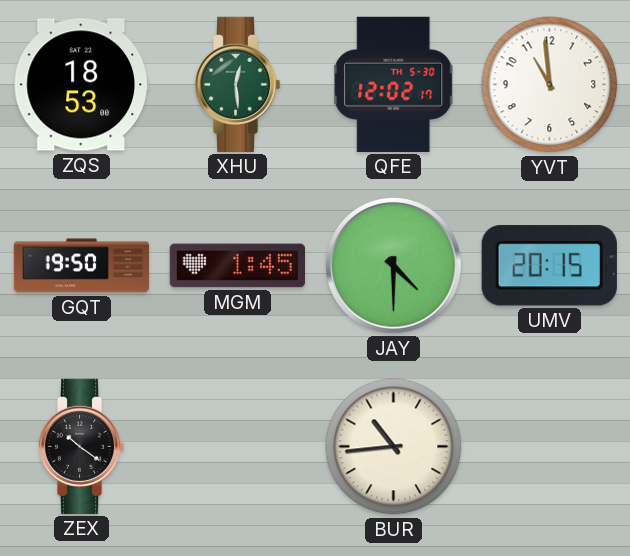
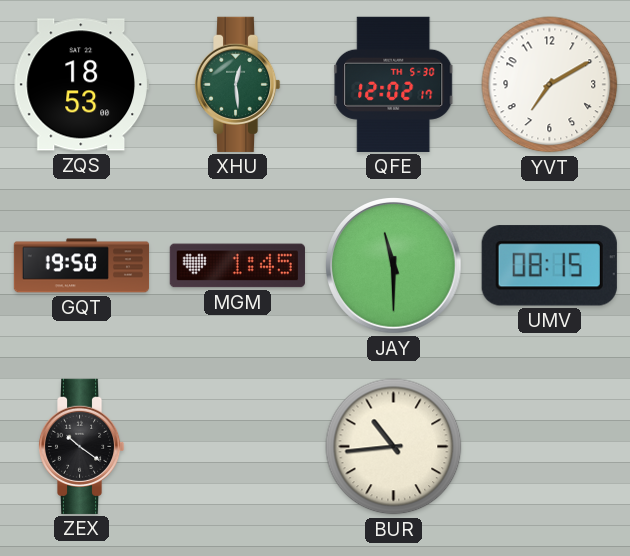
YVT: 10:59 -> 7:10 (550, 85)
JAY: 4:30 -> 11:30 (394, 266)
UMV: 20:15 -> 08:15 (549, 266)
